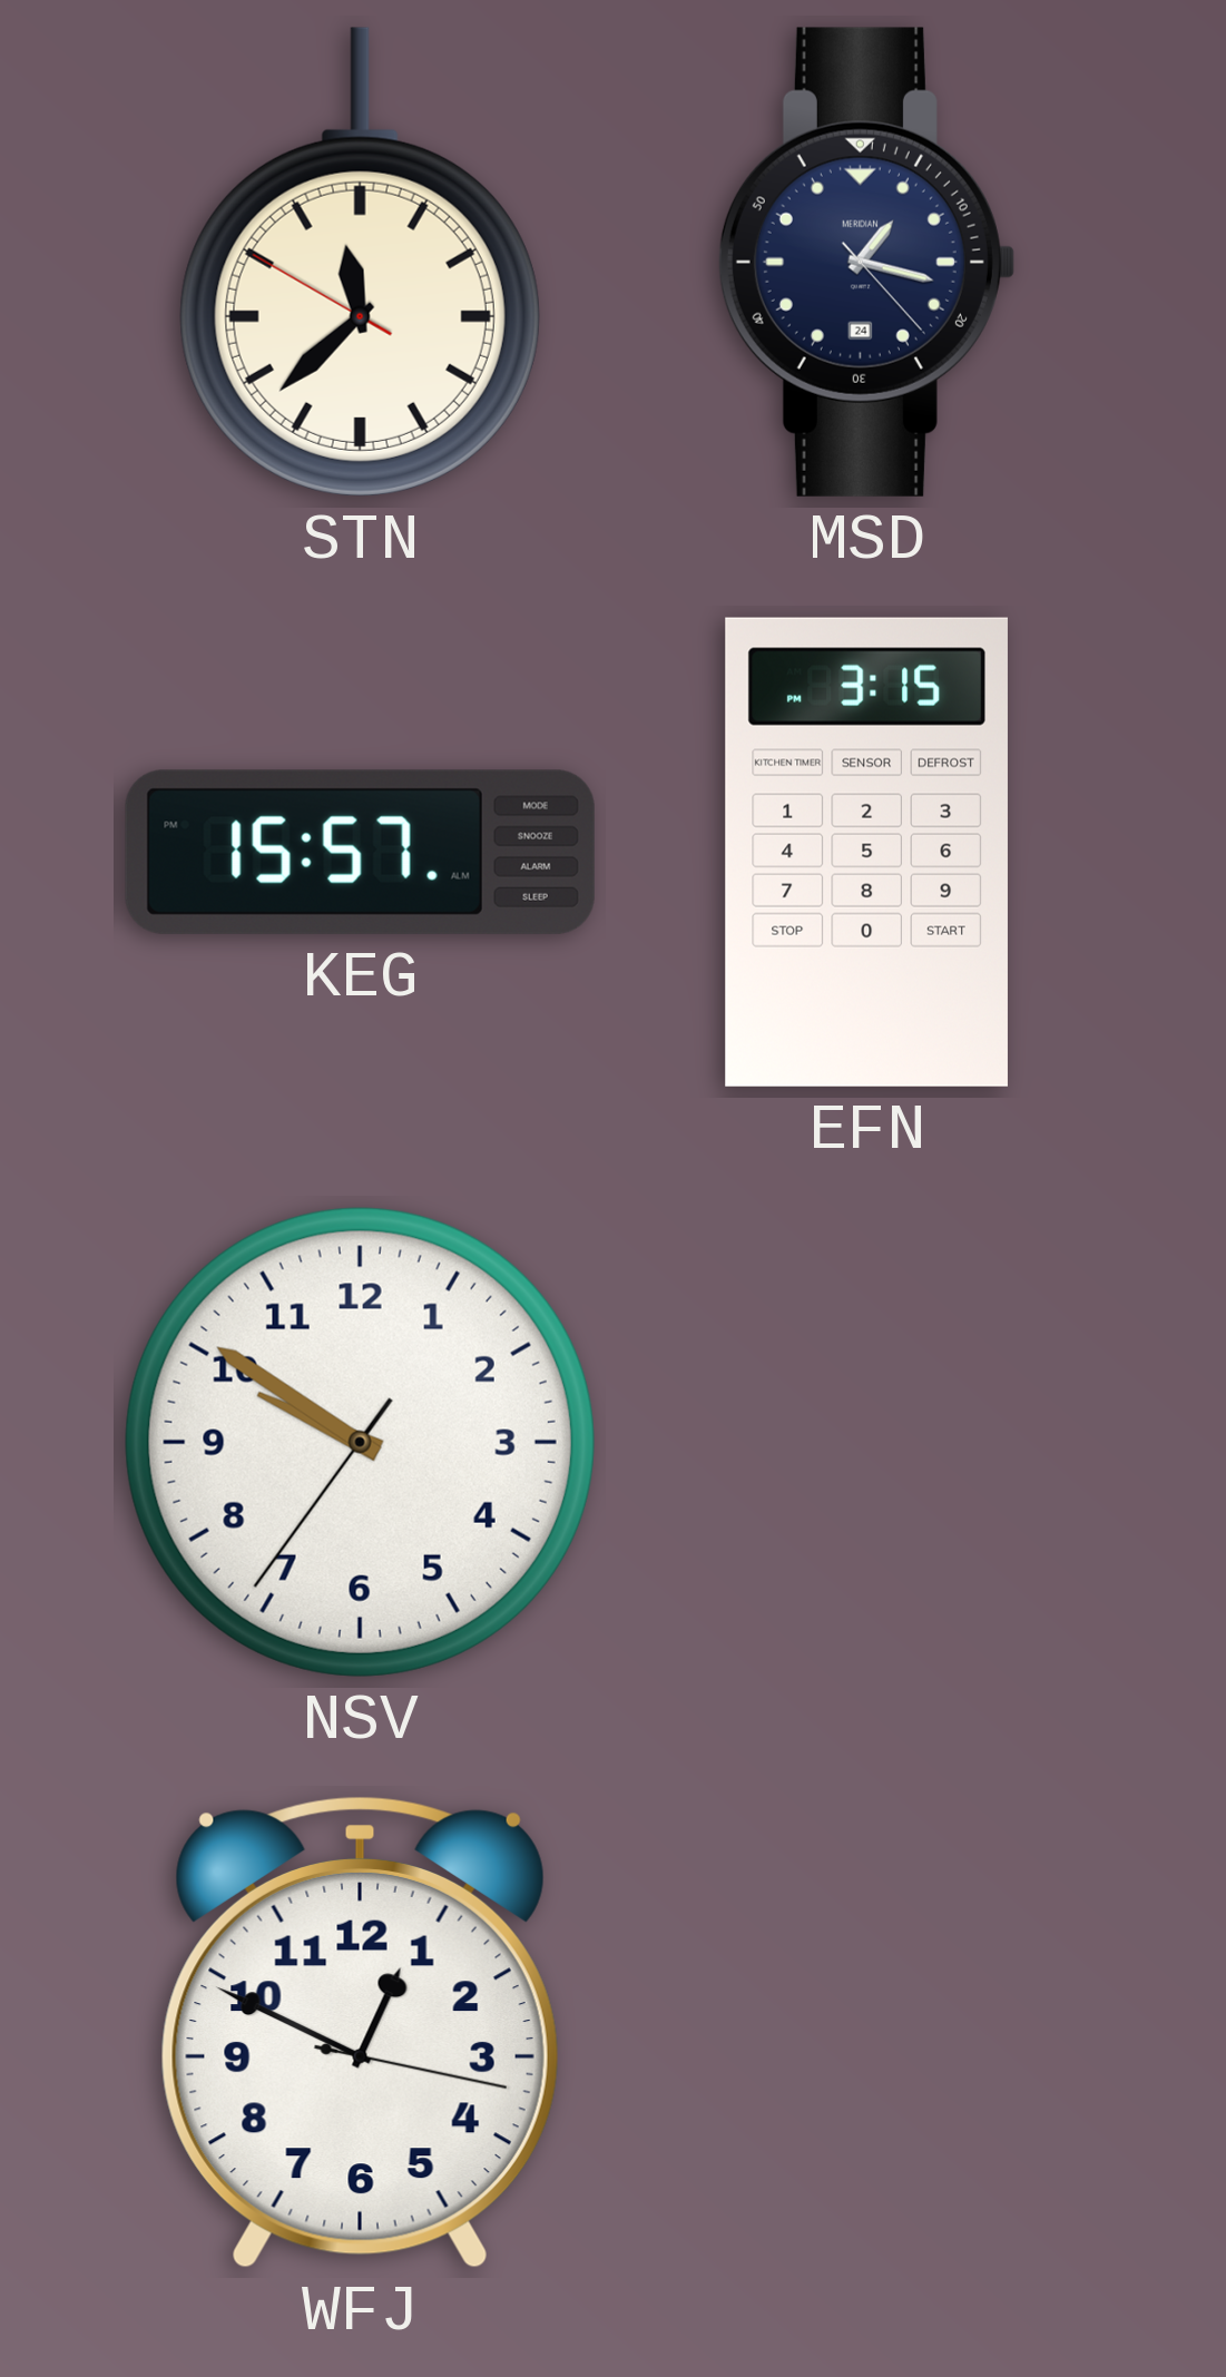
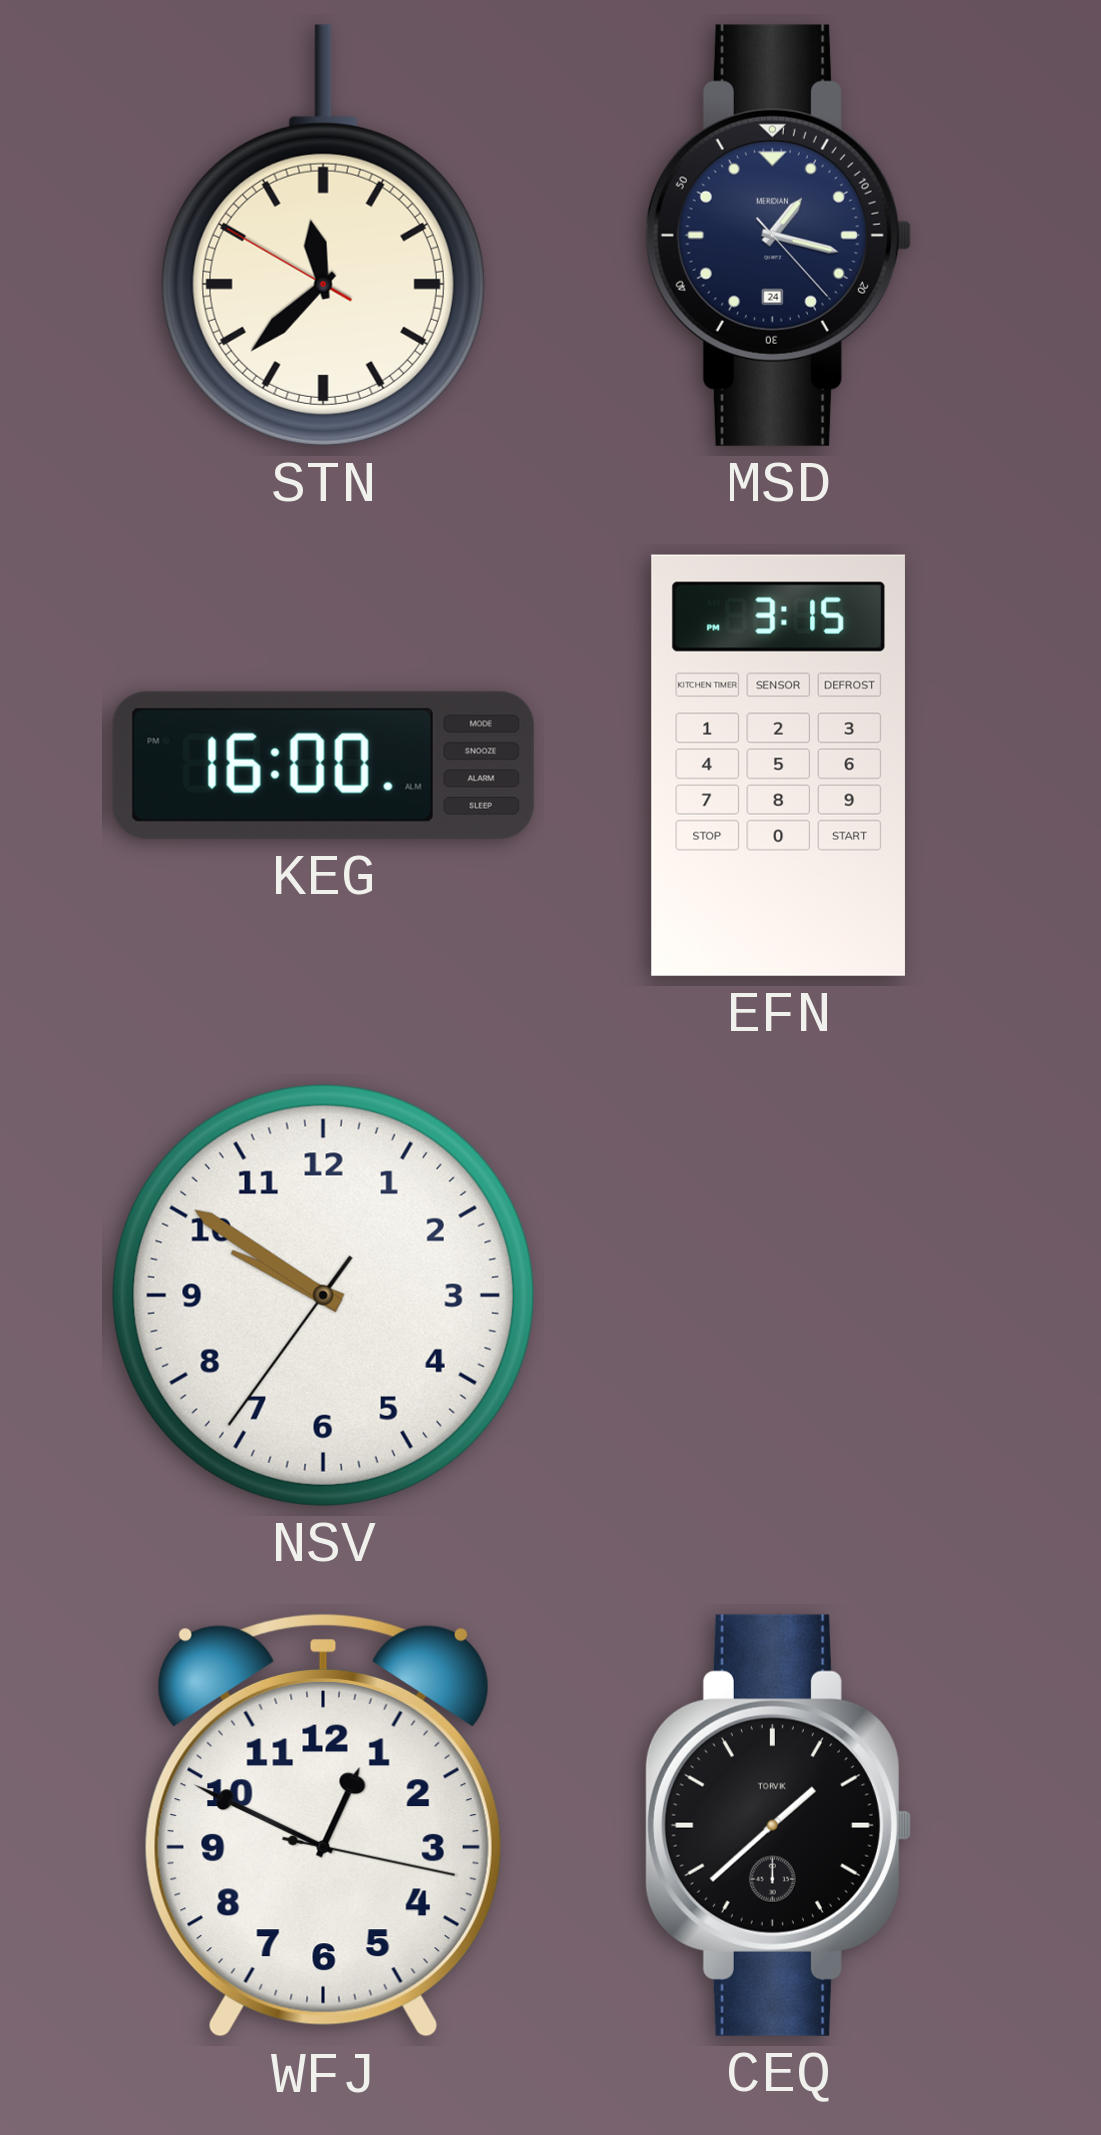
KEG: 15:57 -> 16:00 (323, 765)
CEQ: none -> 1:38 (778, 1825)
